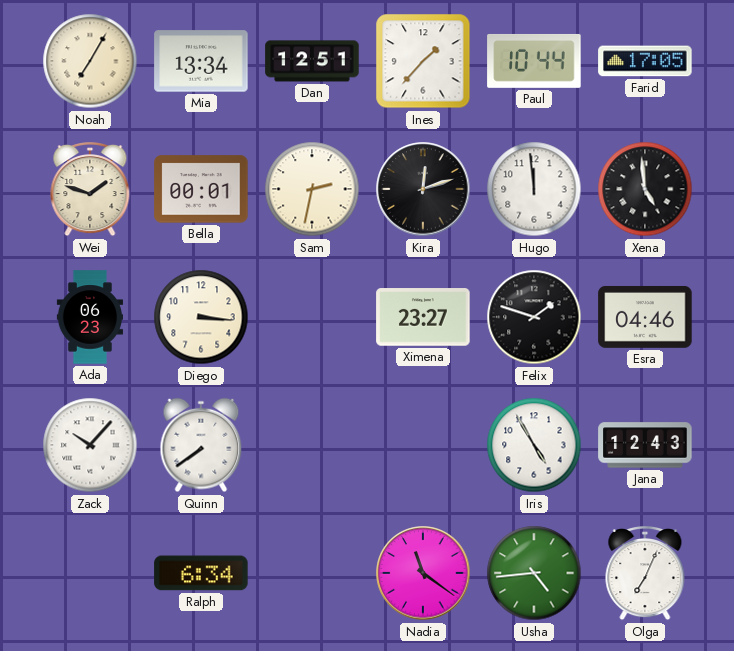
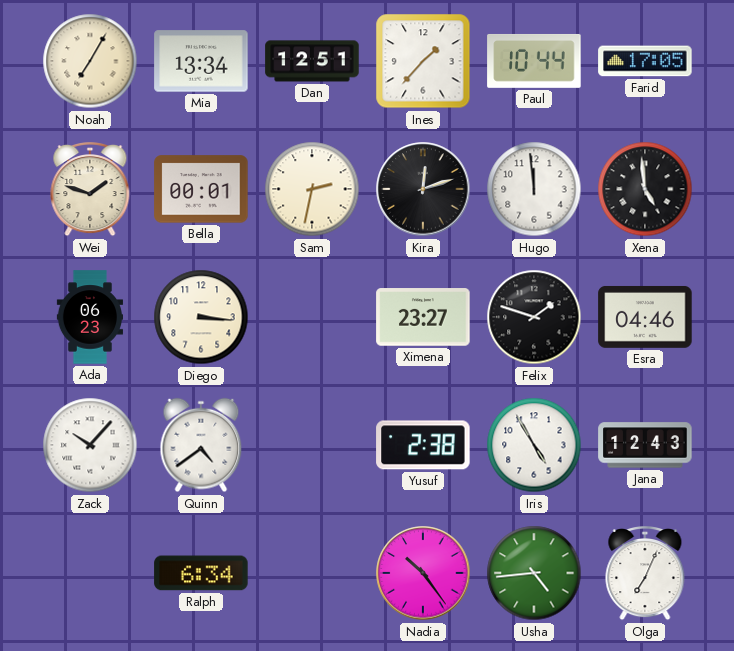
Quinn: 7:39 -> 4:39 (201, 445)
Yusuf: none -> 2:38 (423, 445)
Nadia: 11:21 -> 10:24 (423, 573)
